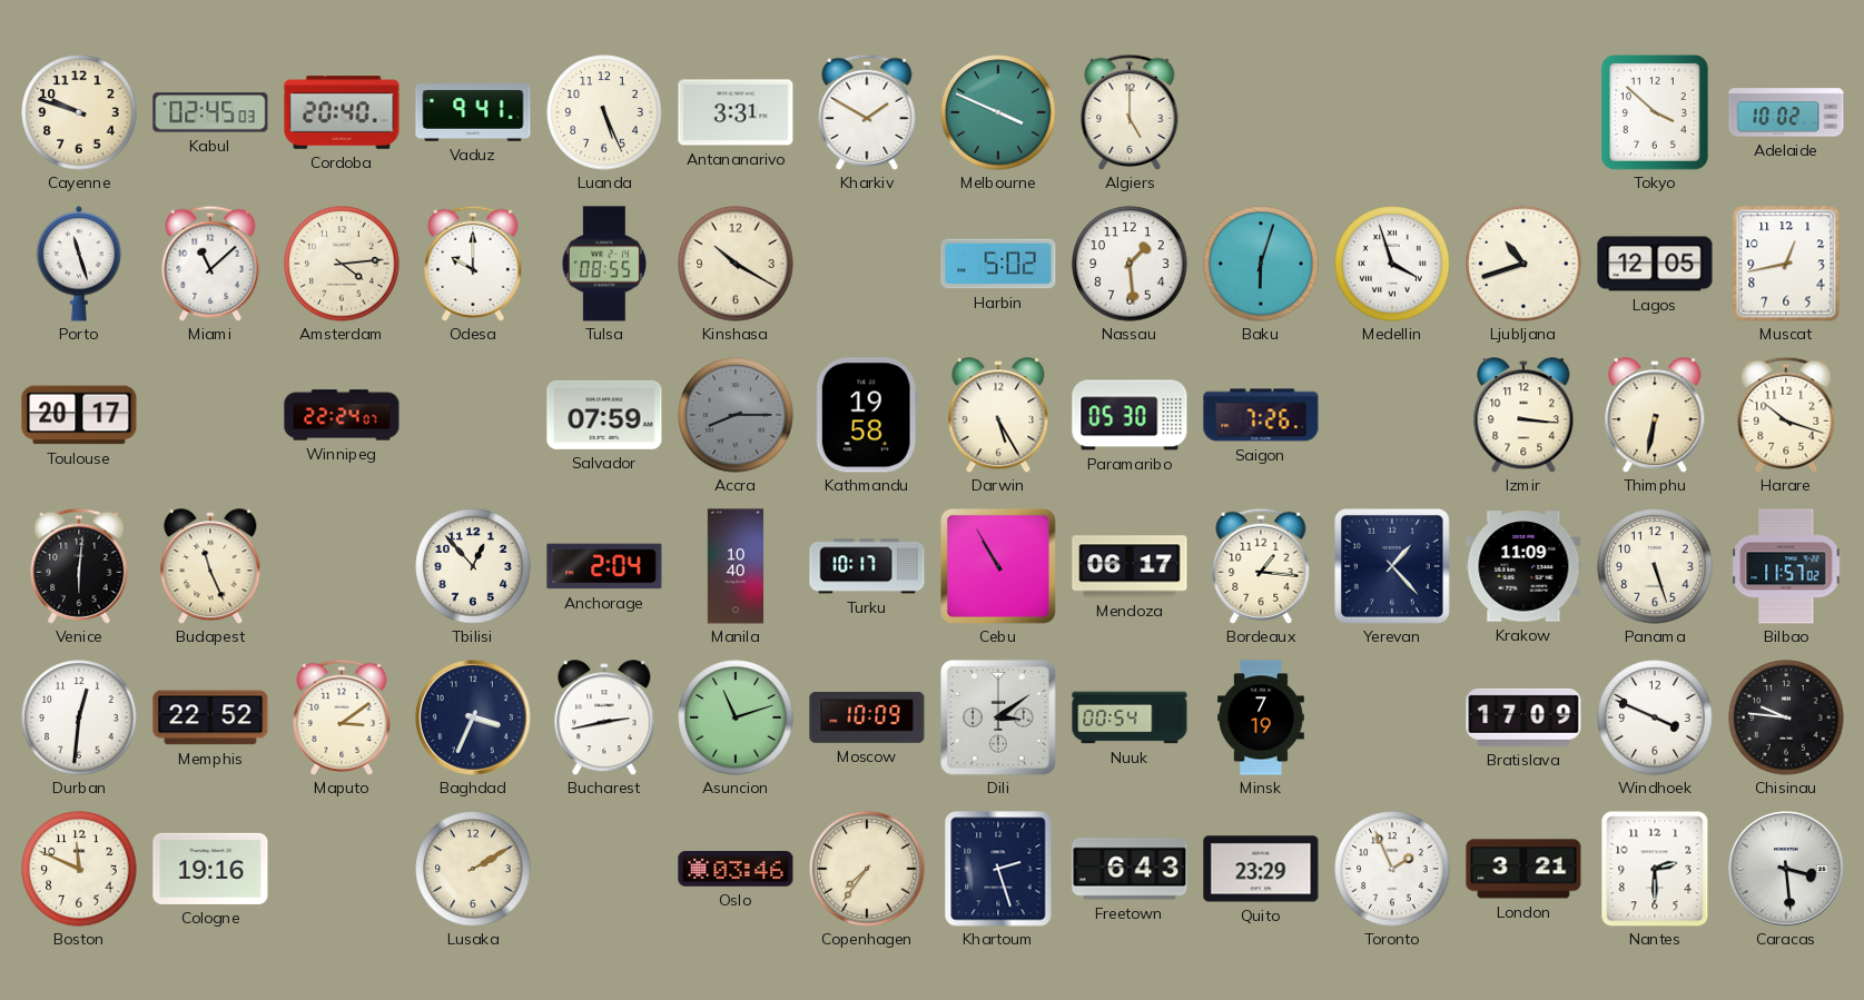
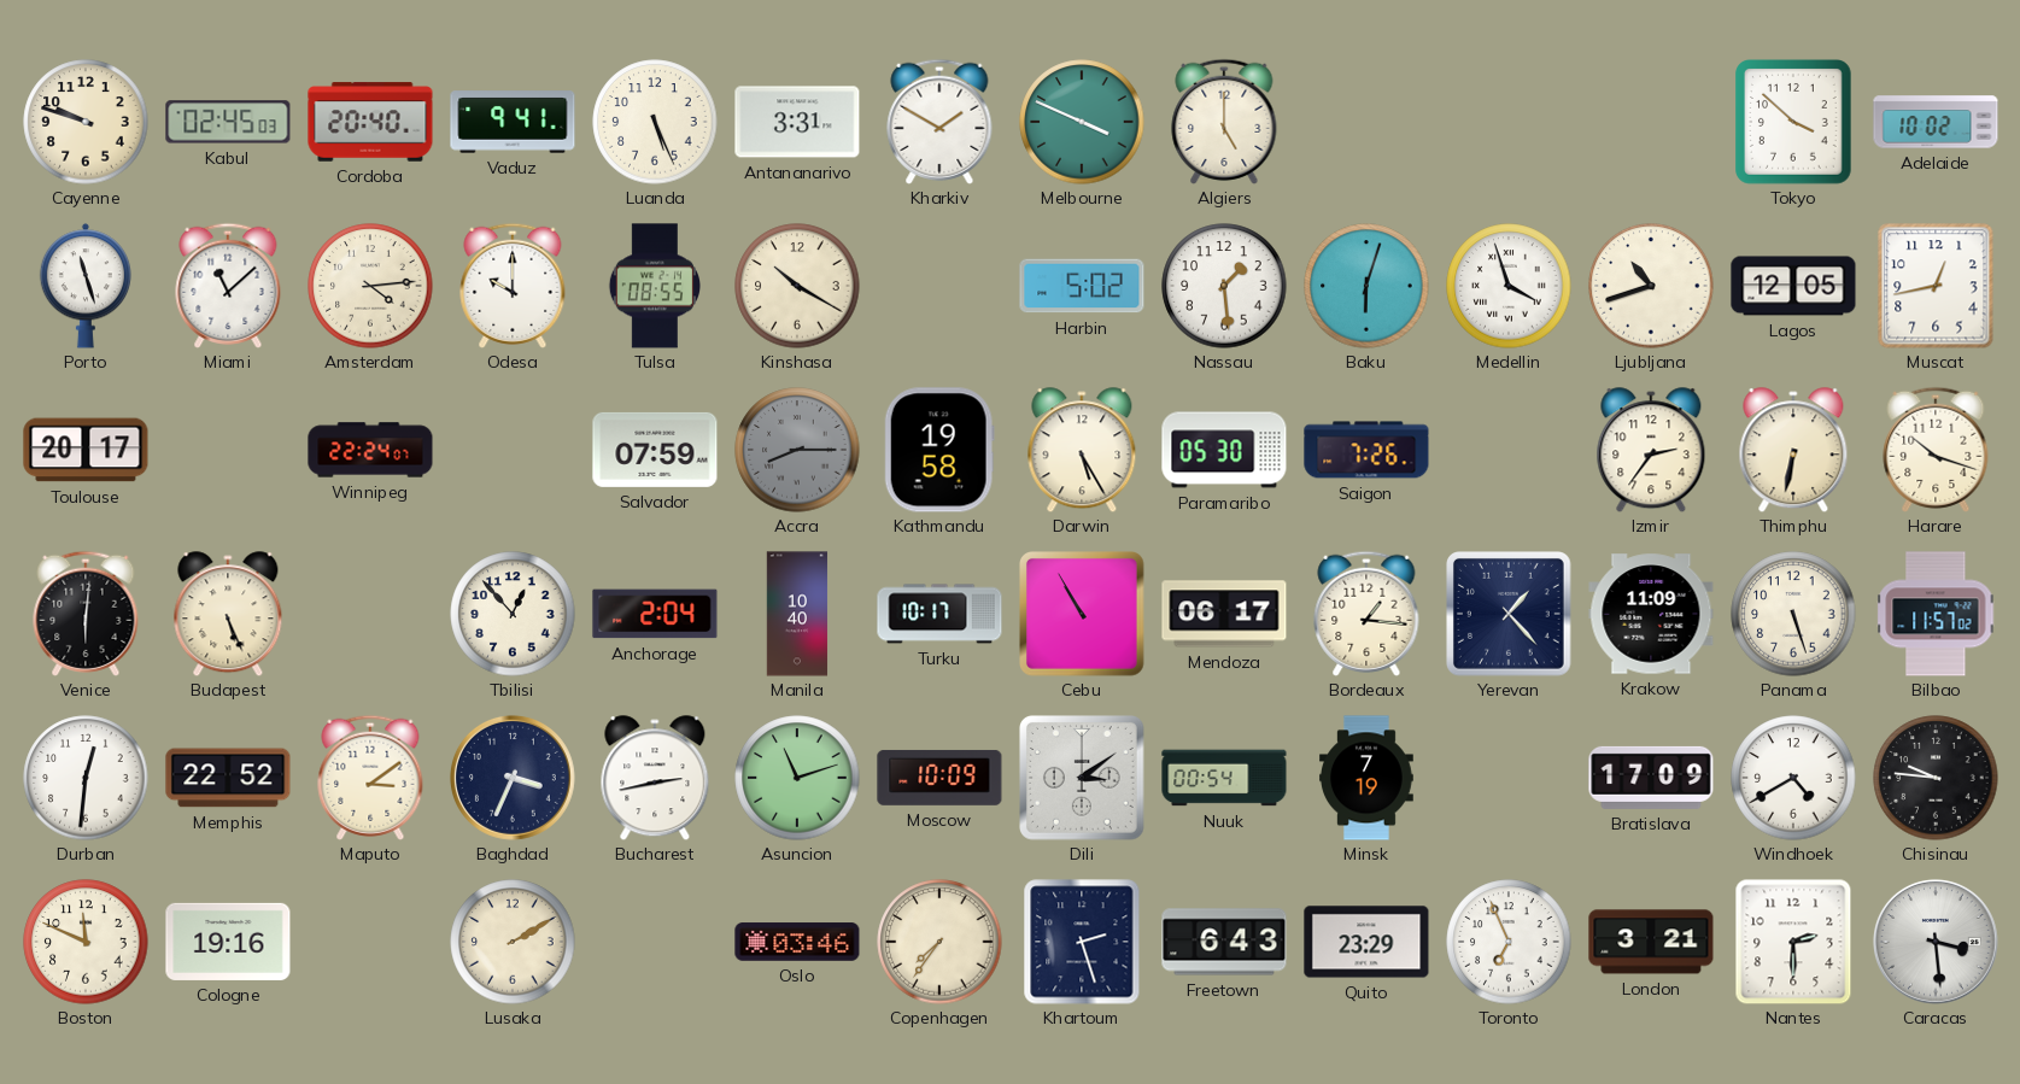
Izmir: 3:16 -> 2:36 (1651, 450)
Budapest: 11:26 -> 5:26 (228, 614)
Windhoek: 3:49 -> 4:40 (1793, 778)
Toronto: 1:56 -> 6:56 (1509, 942)
